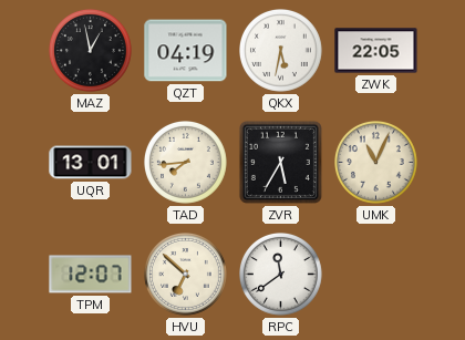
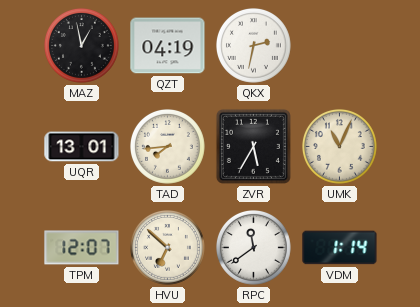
QKX: 5:32 -> 2:32 (254, 46)
ZWK: 22:05 -> none (376, 51)
VDM: none -> 1:14 (340, 248)
